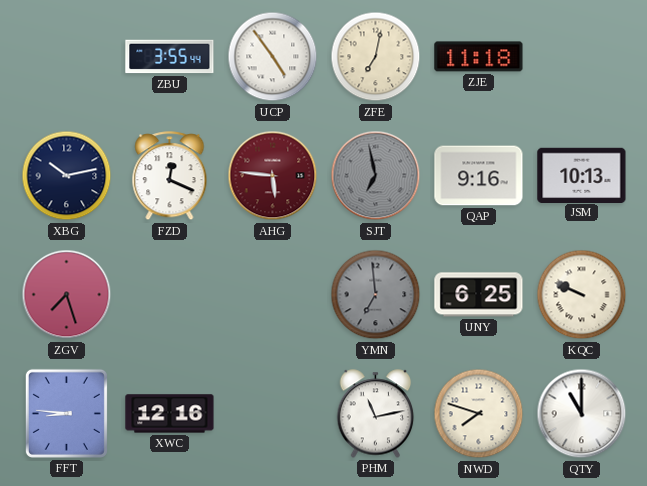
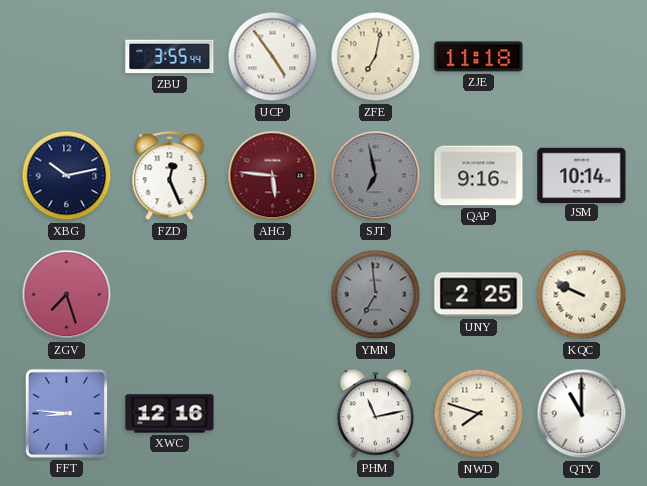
FZD: 12:19 -> 12:26 (170, 176)
JSM: 10:13 -> 10:14 (582, 175)
UNY: 6:25 -> 2:25 (479, 295)
